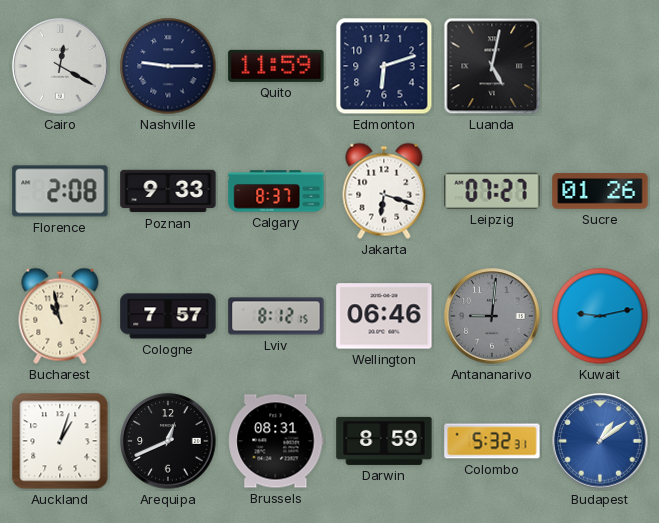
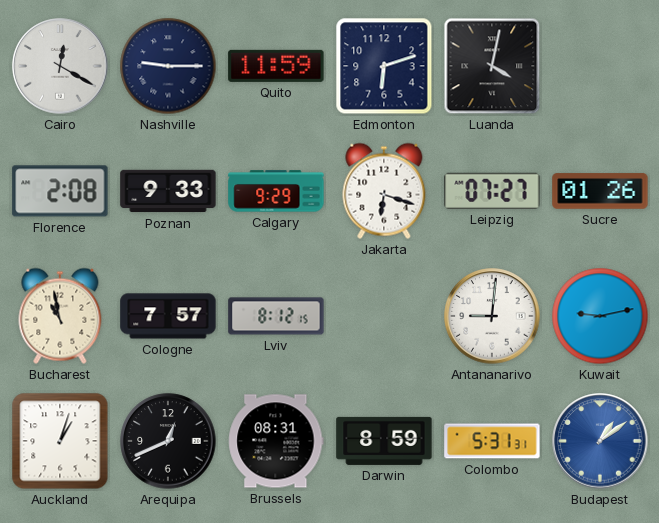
Luanda: 5:02 -> 4:02 (492, 66)
Calgary: 8:37 -> 9:29 (276, 191)
Wellington: 06:46 -> none (384, 316)
Antananarivo dial: grey -> white (492, 316)
Colombo: 5:32 -> 5:31 (492, 441)
